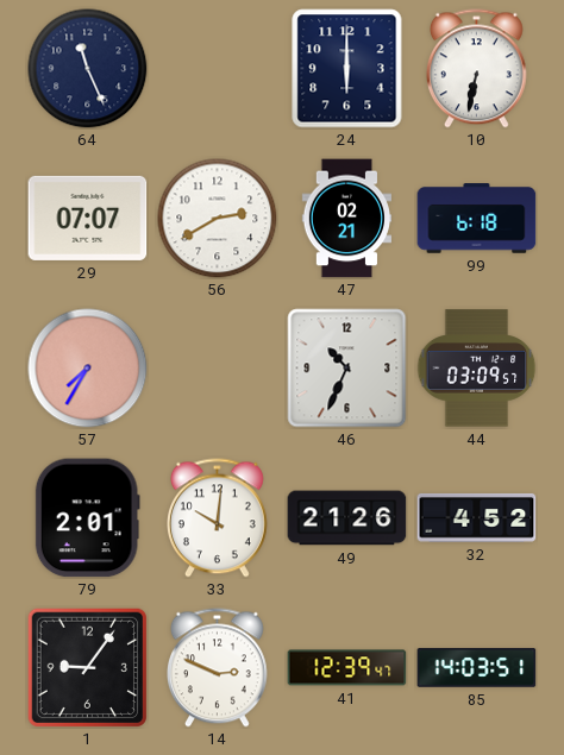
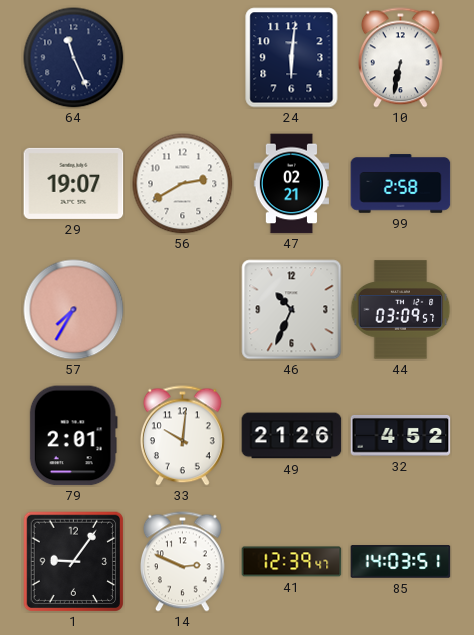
24: 6:00 -> 6:01 (292, 58)
29: 07:07 -> 19:07 (74, 183)
99: 6:18 -> 2:58 (401, 184)
